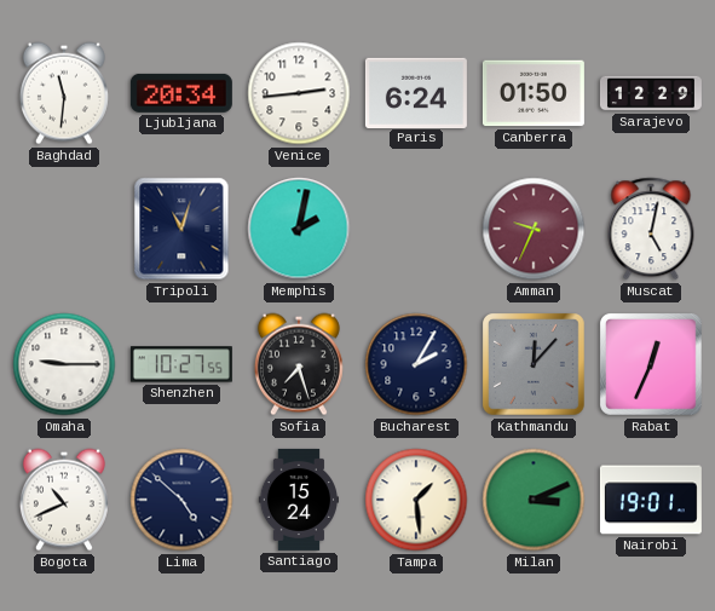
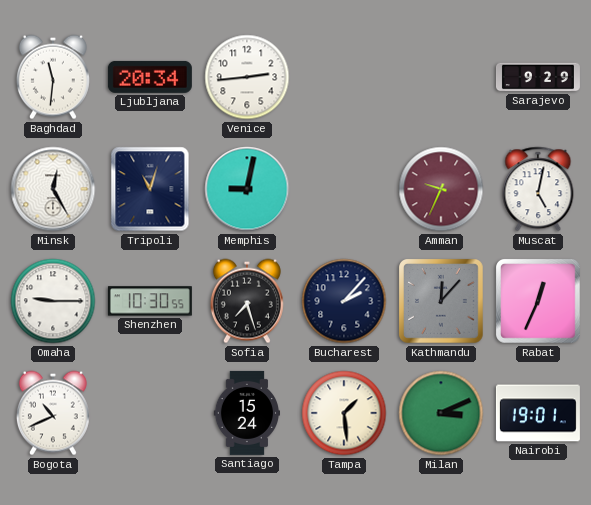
Paris: 6:24 -> none (416, 92)
Canberra: 01:50 -> none (534, 93)
Sarajevo: 12:29 -> 9:29 (538, 77)
Minsk: none -> 12:25 (53, 189)
Memphis: 2:02 -> 9:02 (247, 189)
Shenzhen: 10:27 -> 10:30 (150, 301)
Bucharest: 2:05 -> 2:07 (344, 301)
Lima: 4:52 -> none (181, 500)
